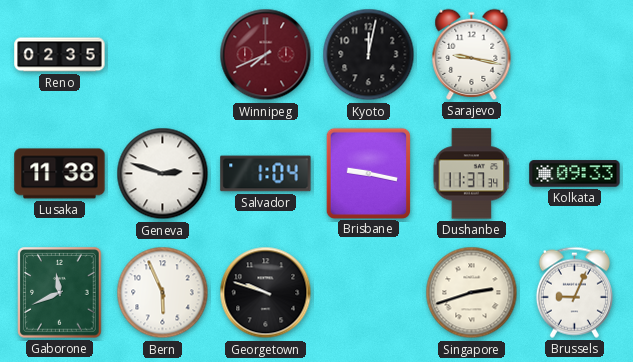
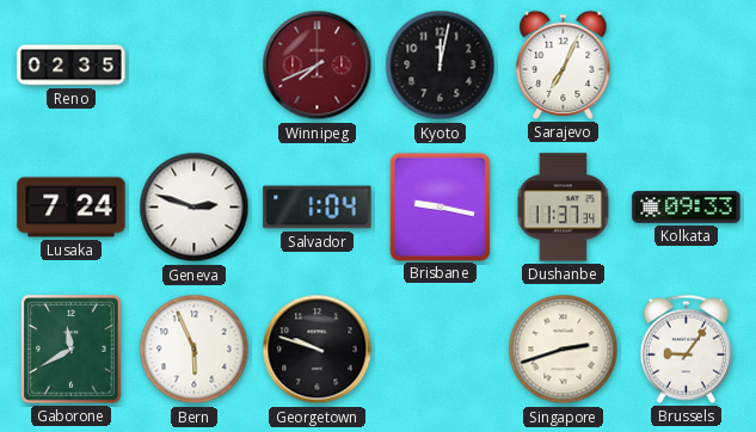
Sarajevo: 9:17 -> 7:04 (564, 64)
Lusaka: 11:38 -> 7:24 (72, 208)
Gaborone: 11:41 -> 11:40 (72, 350)
Brussels: 9:04 -> 9:06 (686, 348)
